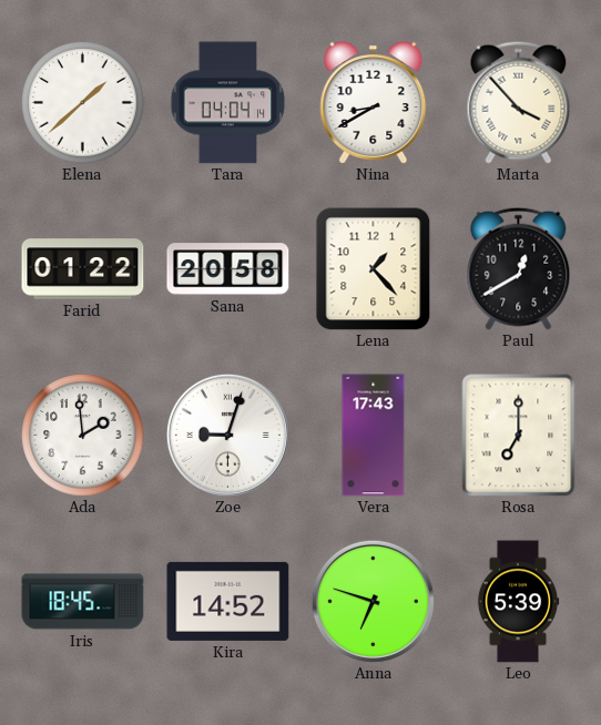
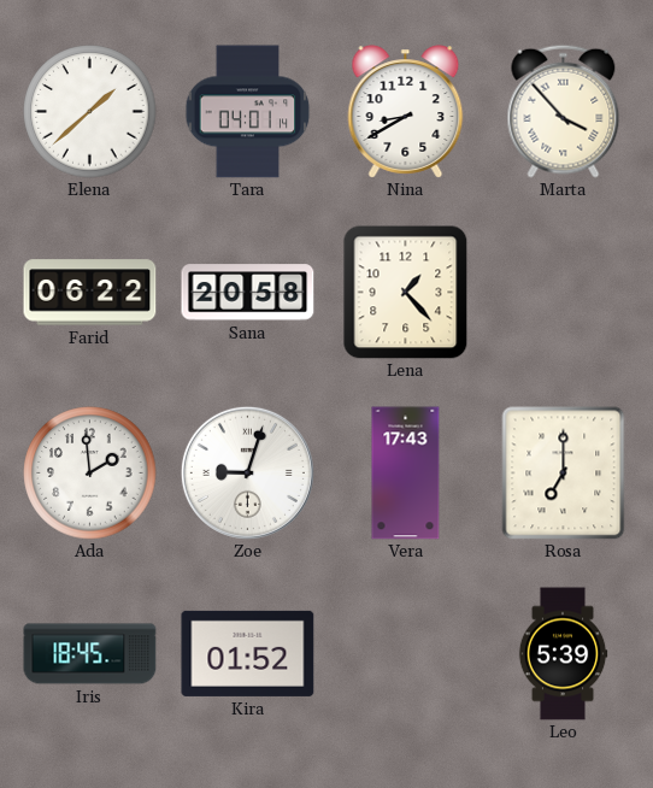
Tara: 04:04 -> 04:01 (248, 112)
Farid: 01:22 -> 06:22 (90, 293)
Paul: 12:40 -> none (519, 268)
Kira: 14:52 -> 01:52 (248, 653)
Anna: 6:48 -> none (373, 601)
